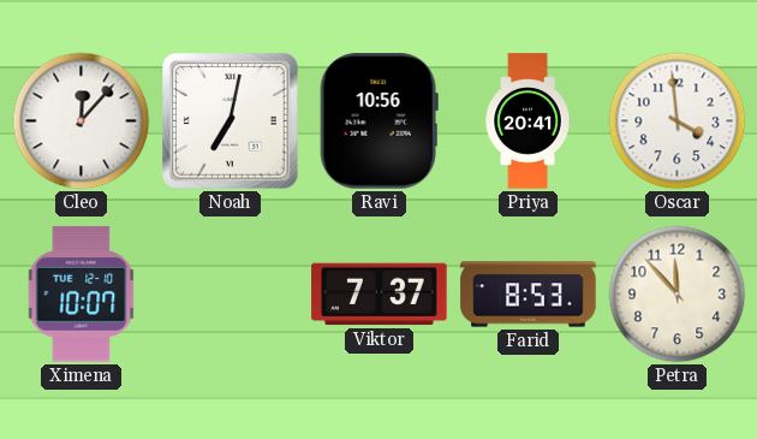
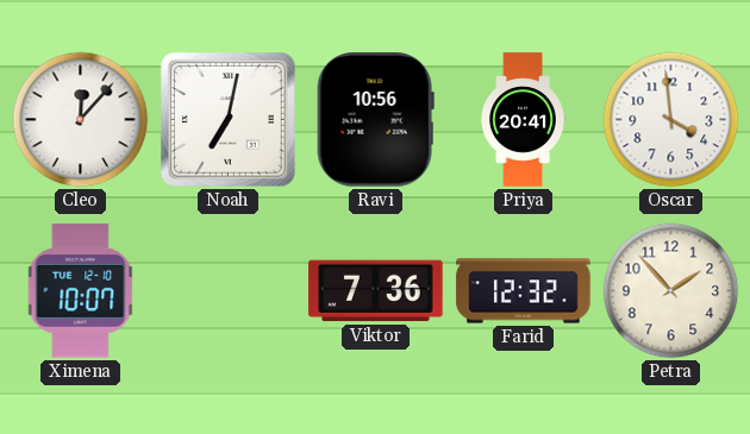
Viktor: 7:37 -> 7:36 (376, 291)
Farid: 8:53 -> 12:32 (524, 291)
Petra: 11:53 -> 1:53 (671, 291)
